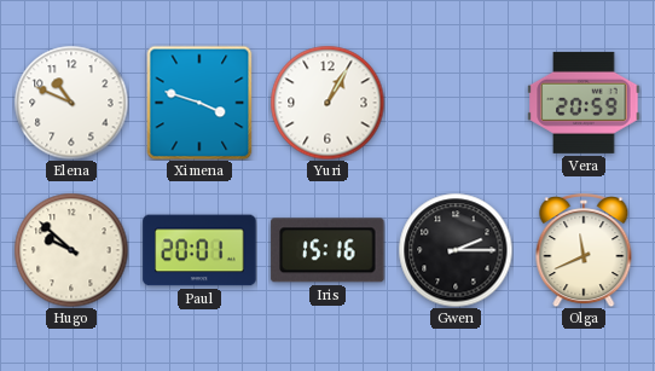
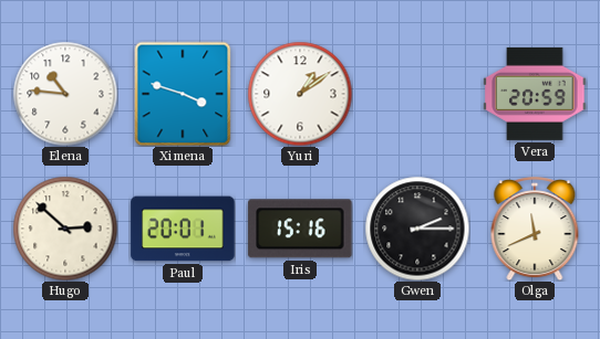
Elena: 10:49 -> 10:46 (65, 94)
Yuri: 1:05 -> 1:09 (300, 94)
Hugo: 9:52 -> 2:52 (65, 229)
